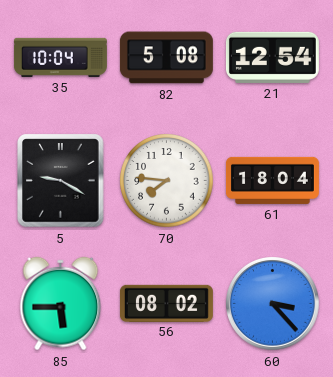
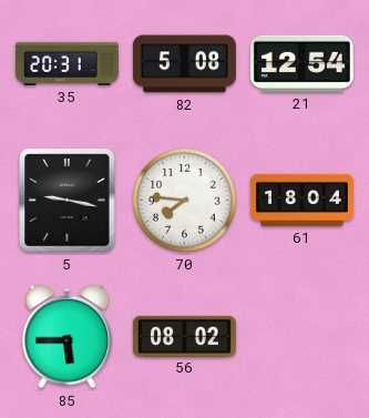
35: 10:04 -> 20:31 (66, 63)
5: 9:20 -> 9:17 (68, 201)
60: 3:23 -> none (273, 304)
